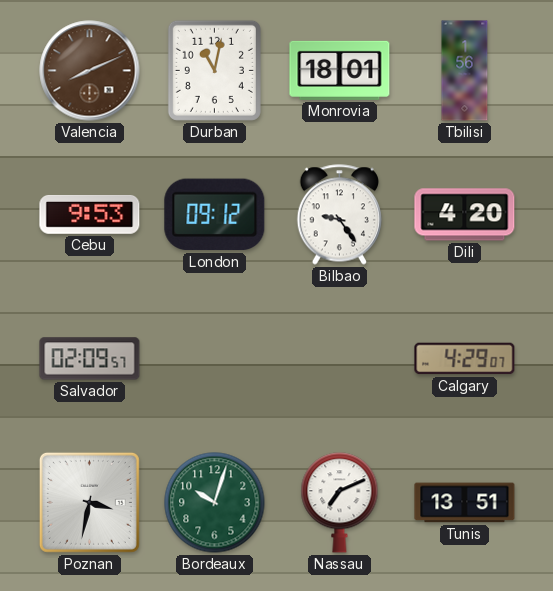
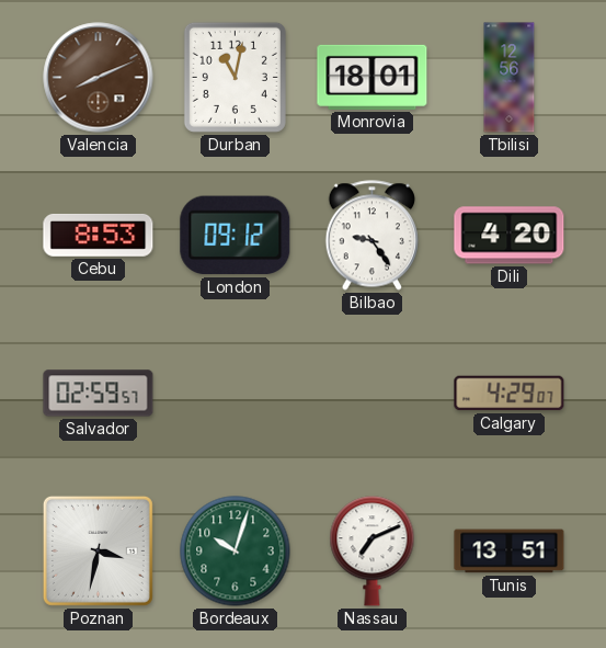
Tbilisi: 1:56 -> 12:56 (510, 78)
Cebu: 9:53 -> 8:53 (99, 235)
Salvador: 02:09 -> 02:59 (99, 394)
